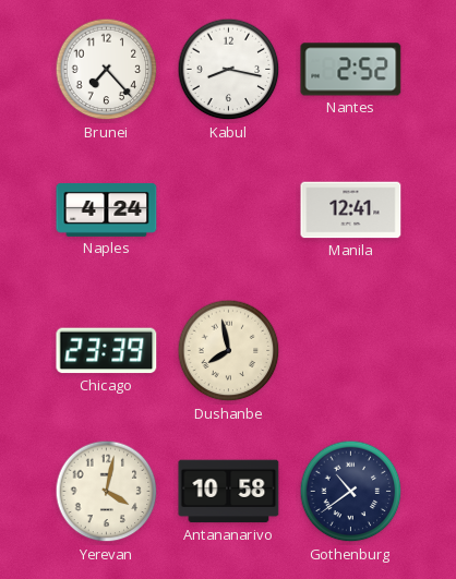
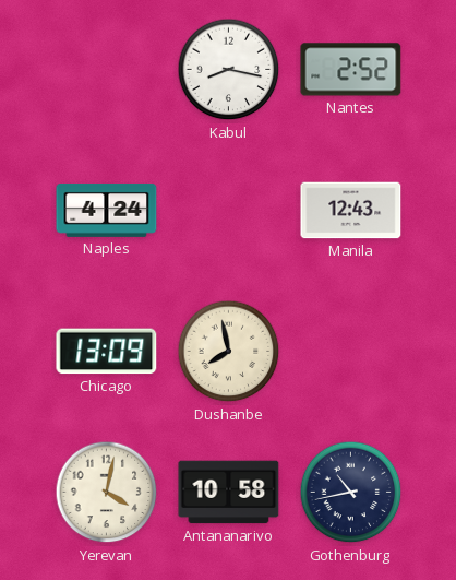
Brunei: 7:23 -> none (107, 70)
Manila: 12:41 -> 12:43 (351, 211)
Chicago: 23:39 -> 13:09 (107, 352)
Gothenburg: 10:39 -> 10:43 (351, 493)
